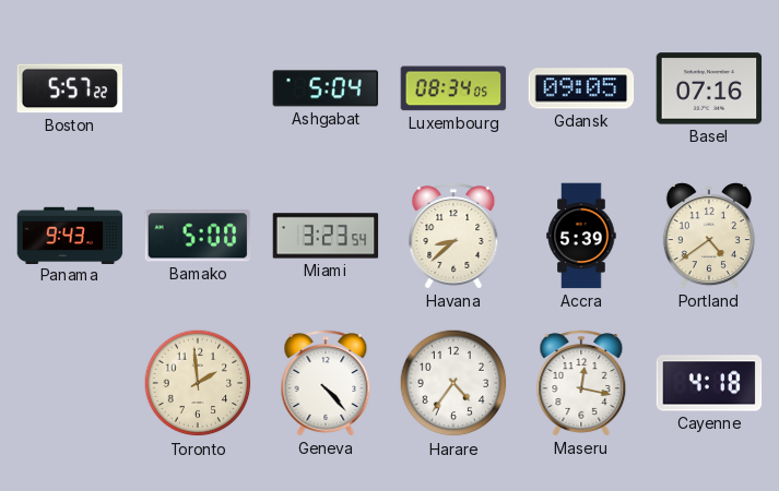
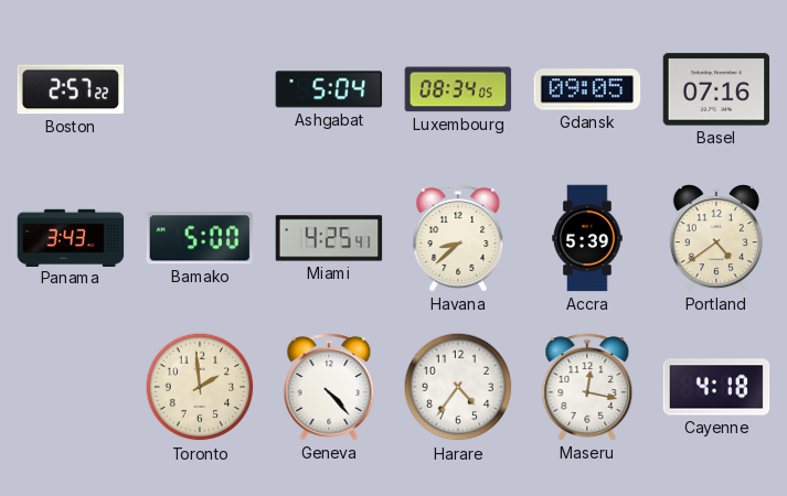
Boston: 5:57 -> 2:57 (71, 89)
Panama: 9:43 -> 3:43 (71, 237)
Miami: 3:23 -> 4:25 (329, 238)
